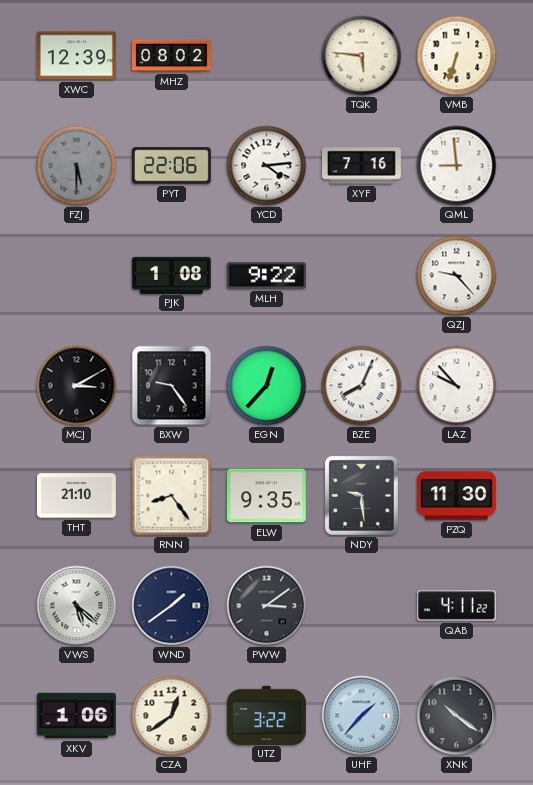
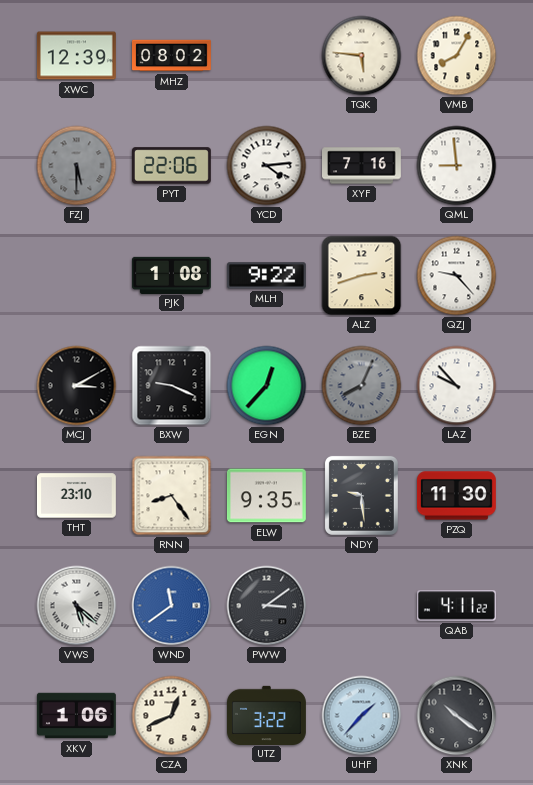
VMB: 6:33 -> 8:05 (457, 56)
ALZ: none -> 2:42 (362, 276)
BXW: 9:24 -> 9:19 (172, 386)
BZE dial: white -> grey (362, 386)
THT: 21:10 -> 23:10 (76, 496)
WND: 1:39 -> 11:39 (172, 606)
WND dial: navy -> blue (172, 606)
CZA: 12:39 -> 12:41 (172, 716)
